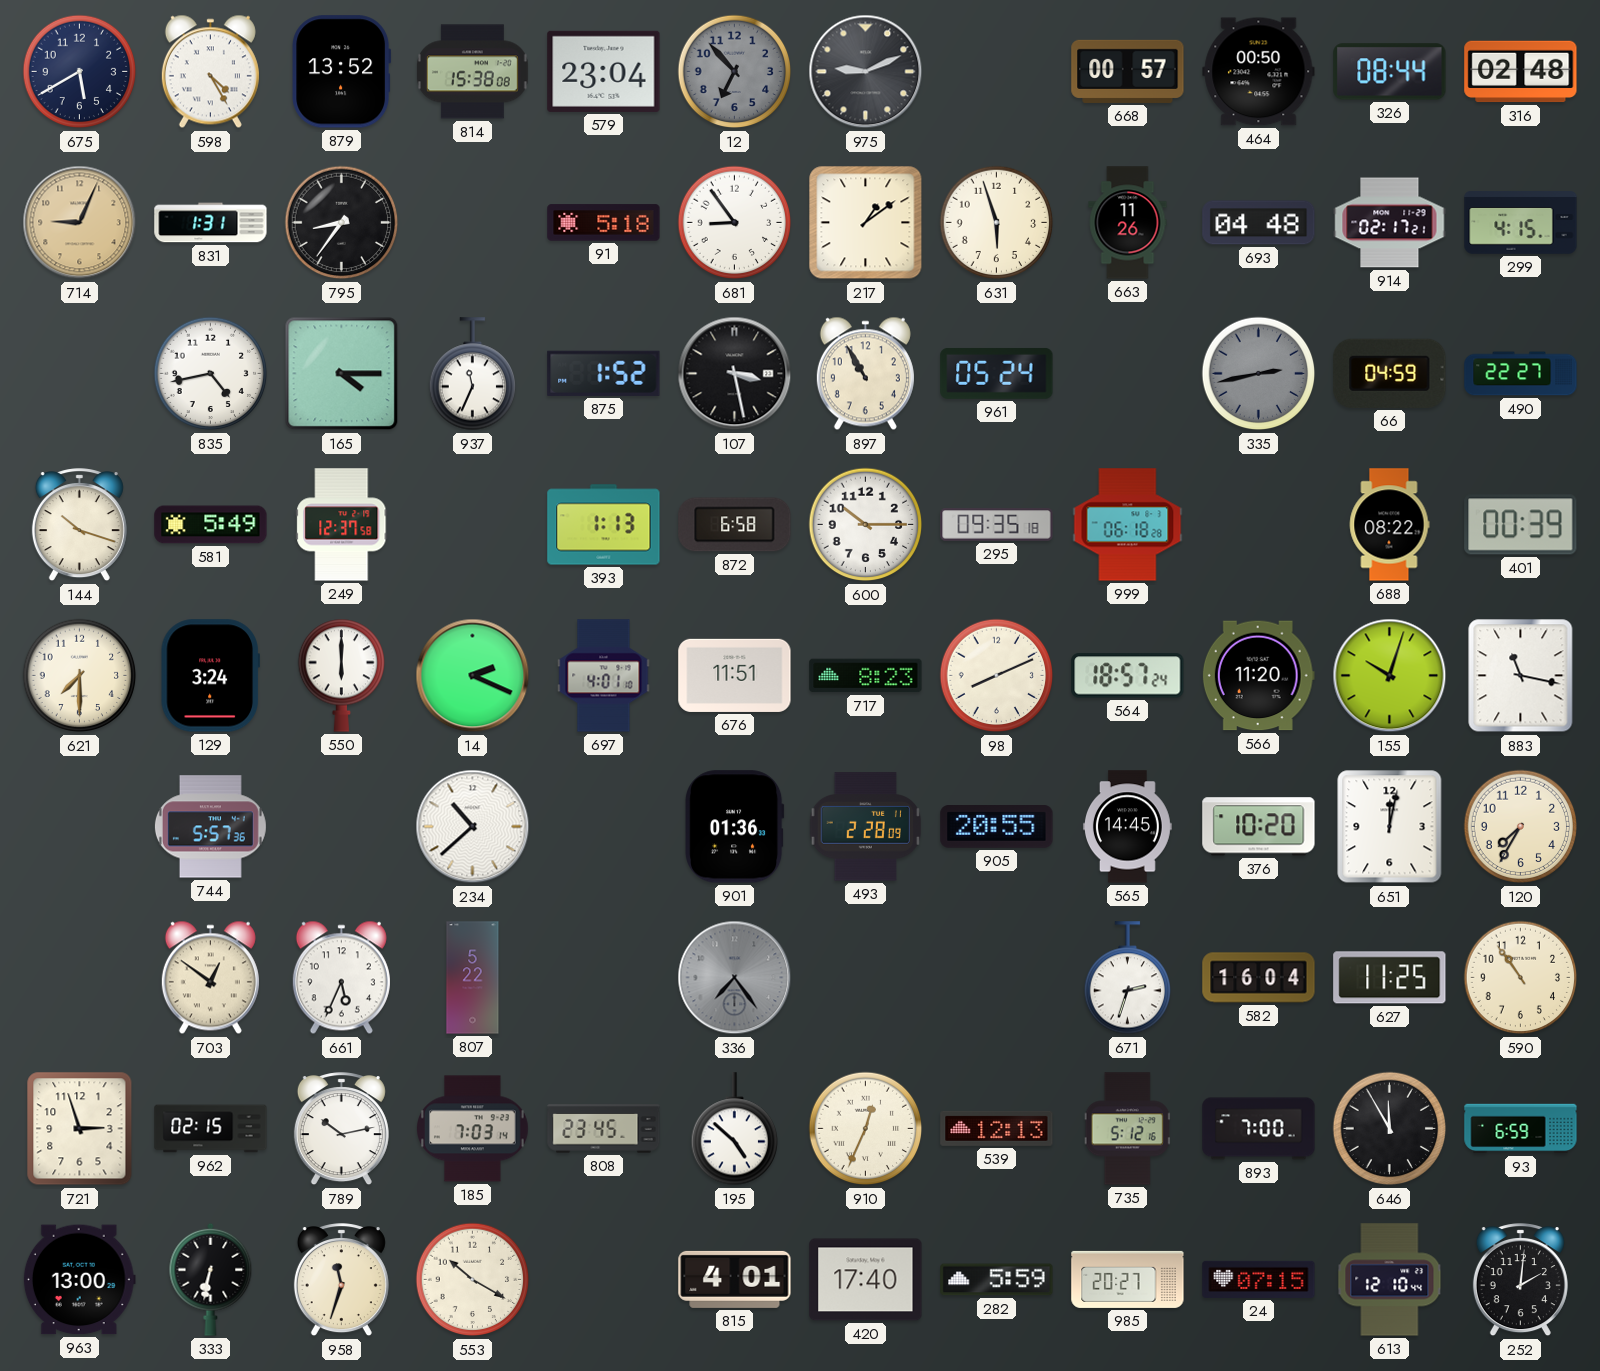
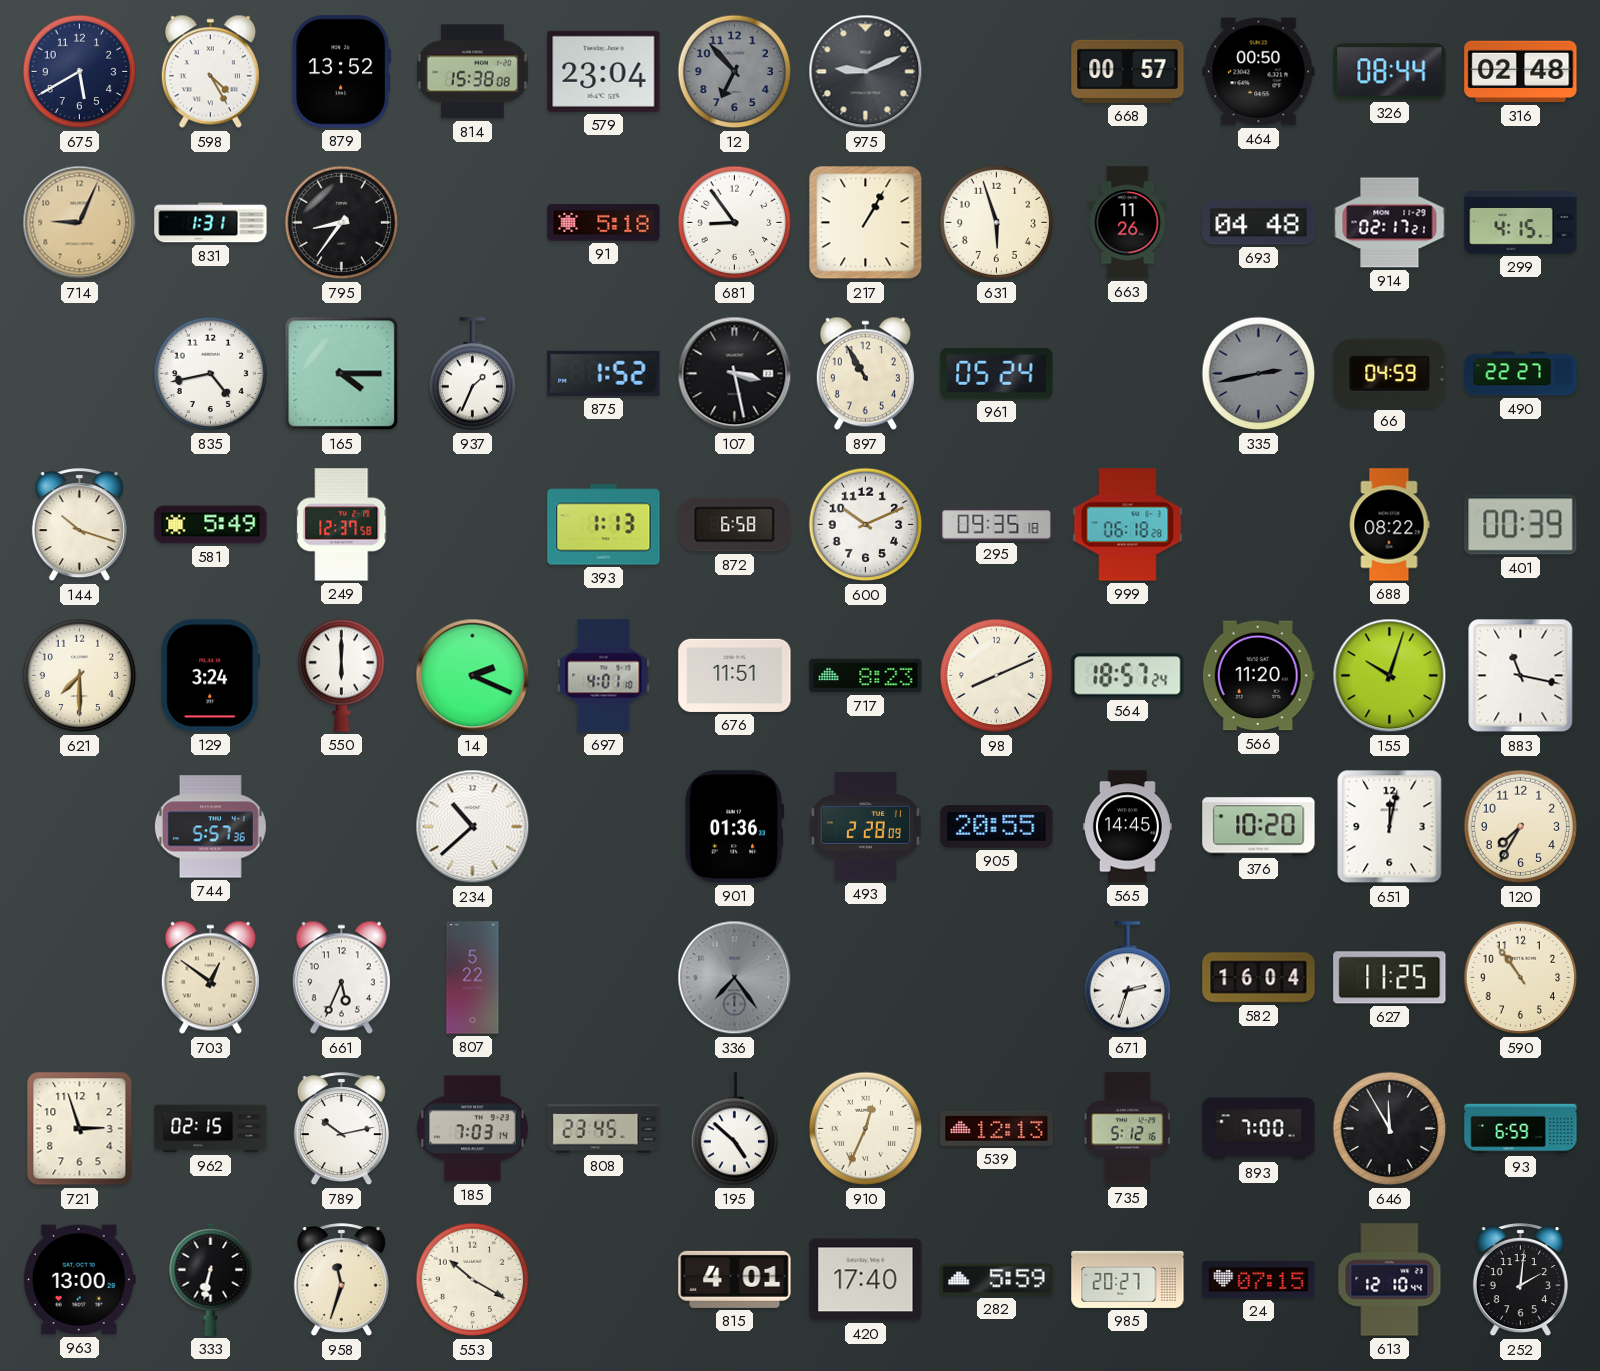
217: 1:09 -> 1:05 (866, 223)
937: 11:34 -> 1:34 (472, 374)
600: 10:15 -> 10:11 (866, 525)
